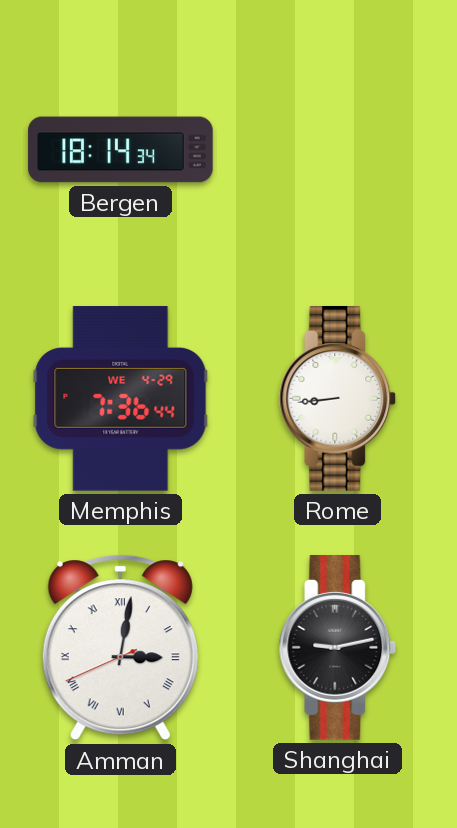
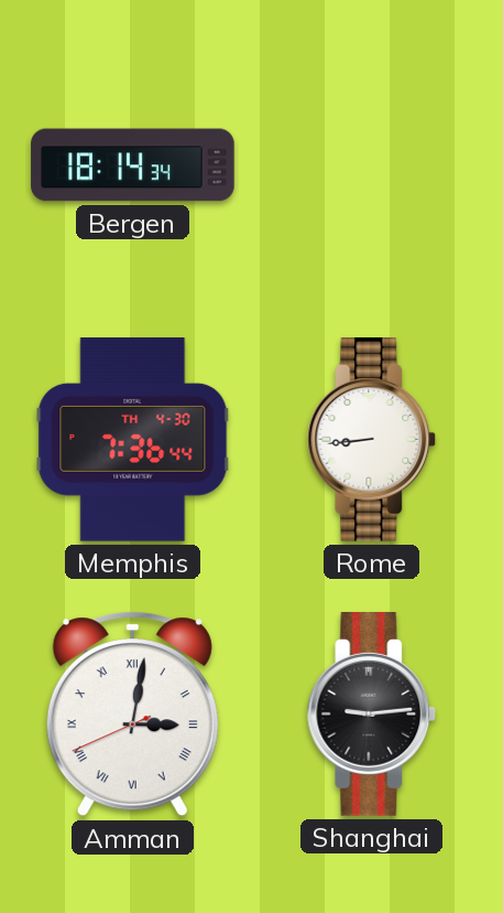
Memphis date: WE 4-29 -> TH 4-30 (133, 440)
Shanghai: 9:13 -> 9:14 (372, 715)
